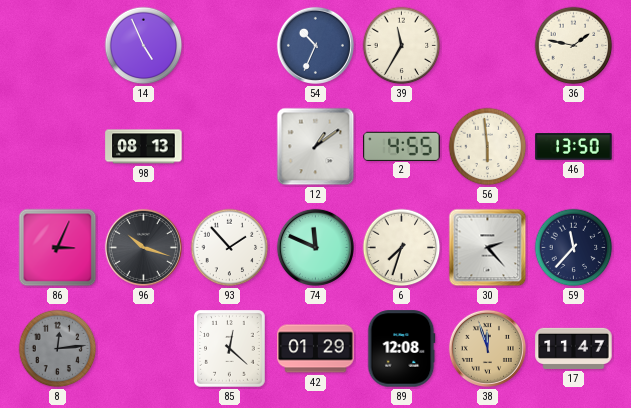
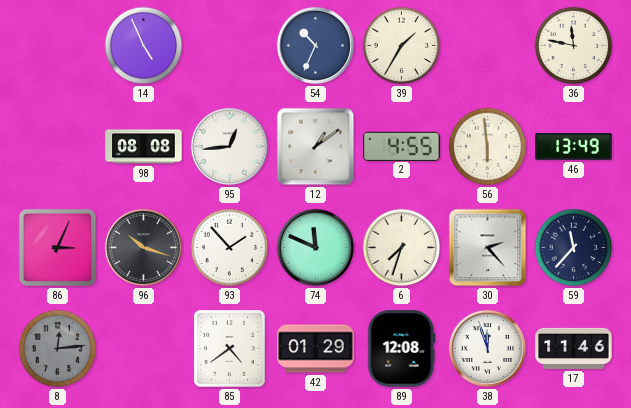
39: 11:35 -> 1:35 (402, 46)
36: 1:47 -> 11:47 (574, 46)
98: 08:13 -> 08:08 (144, 147)
95: none -> 12:44 (229, 146)
46: 13:50 -> 13:49 (574, 147)
85: 12:22 -> 4:39 (230, 349)
38 dial: champagne -> white (487, 348)
17: 11:47 -> 11:46 (574, 348)
